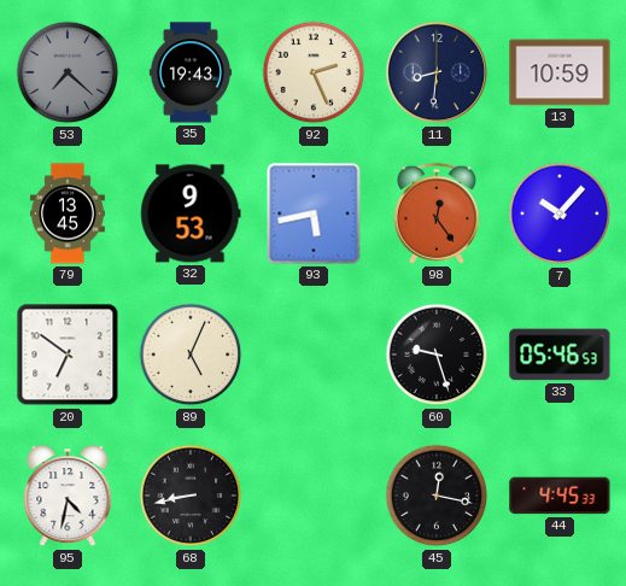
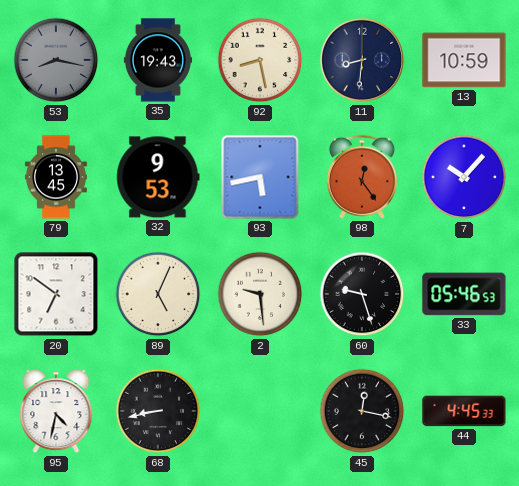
53: 7:22 -> 8:17 (56, 60)
92: 2:26 -> 8:28 (260, 60)
2: none -> 9:29 (260, 294)
